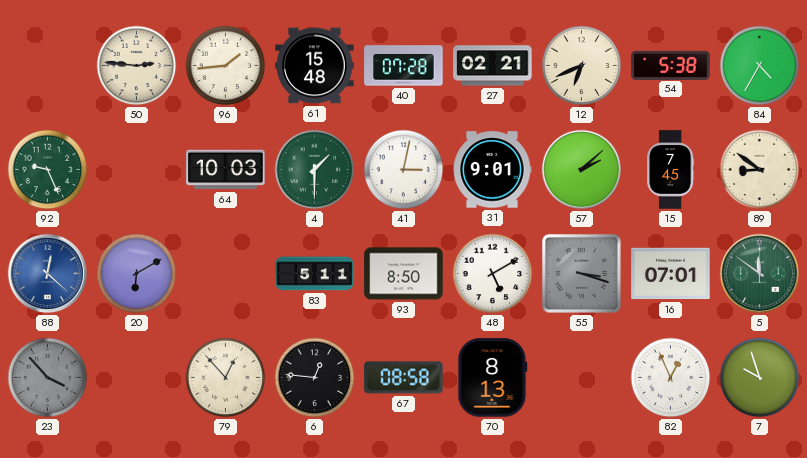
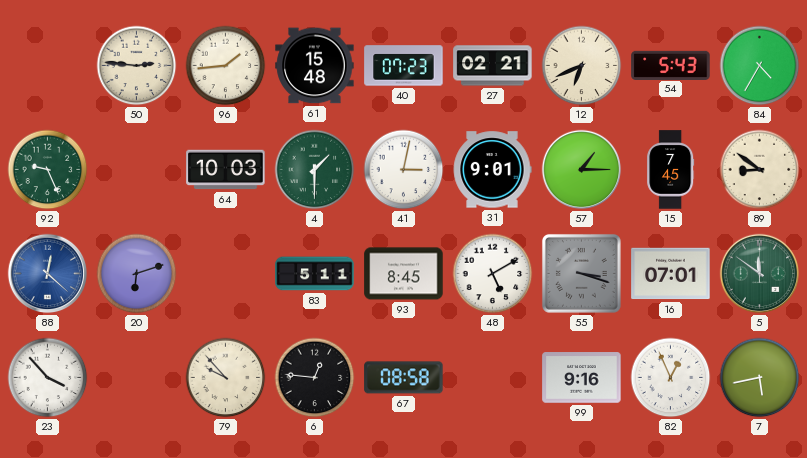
40: 07:28 -> 07:23 (404, 66)
54: 5:38 -> 5:43 (671, 65)
57: 2:08 -> 1:15 (582, 170)
20: 6:10 -> 6:12 (137, 274)
93: 8:50 -> 8:45 (404, 274)
23 dial: grey -> white (48, 378)
79: 12:53 -> 9:53 (226, 378)
70: 8:13 -> none (493, 378)
99: none -> 9:16 (582, 378)
7: 9:57 -> 5:43 (760, 378)
